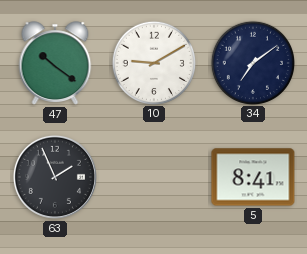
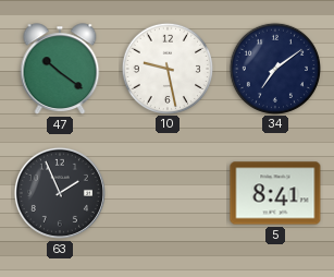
10: 9:10 -> 9:28 (166, 68)
